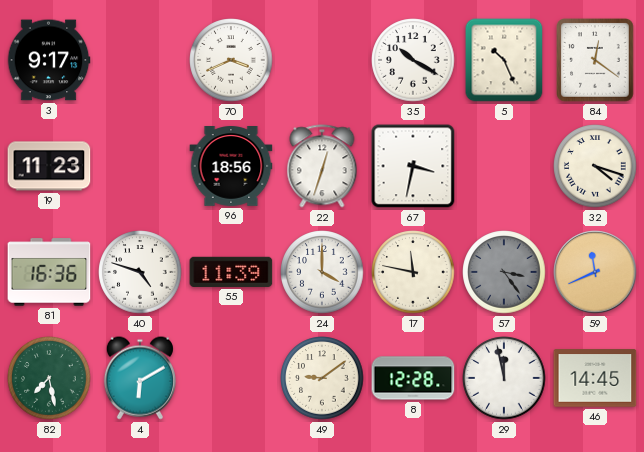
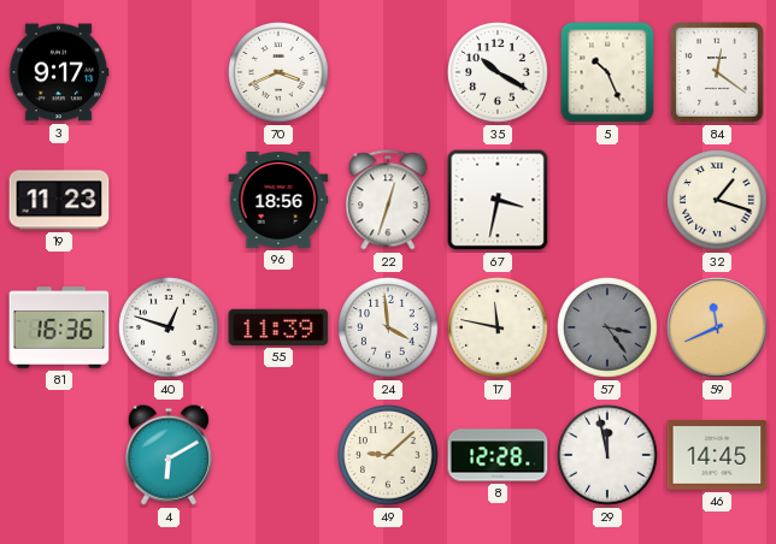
32: 4:18 -> 1:18 (717, 200)
40: 4:48 -> 12:48 (169, 327)
24: 4:00 -> 3:59 (388, 327)
82: 7:28 -> none (49, 378)
49: 9:09 -> 9:08 (388, 455)
